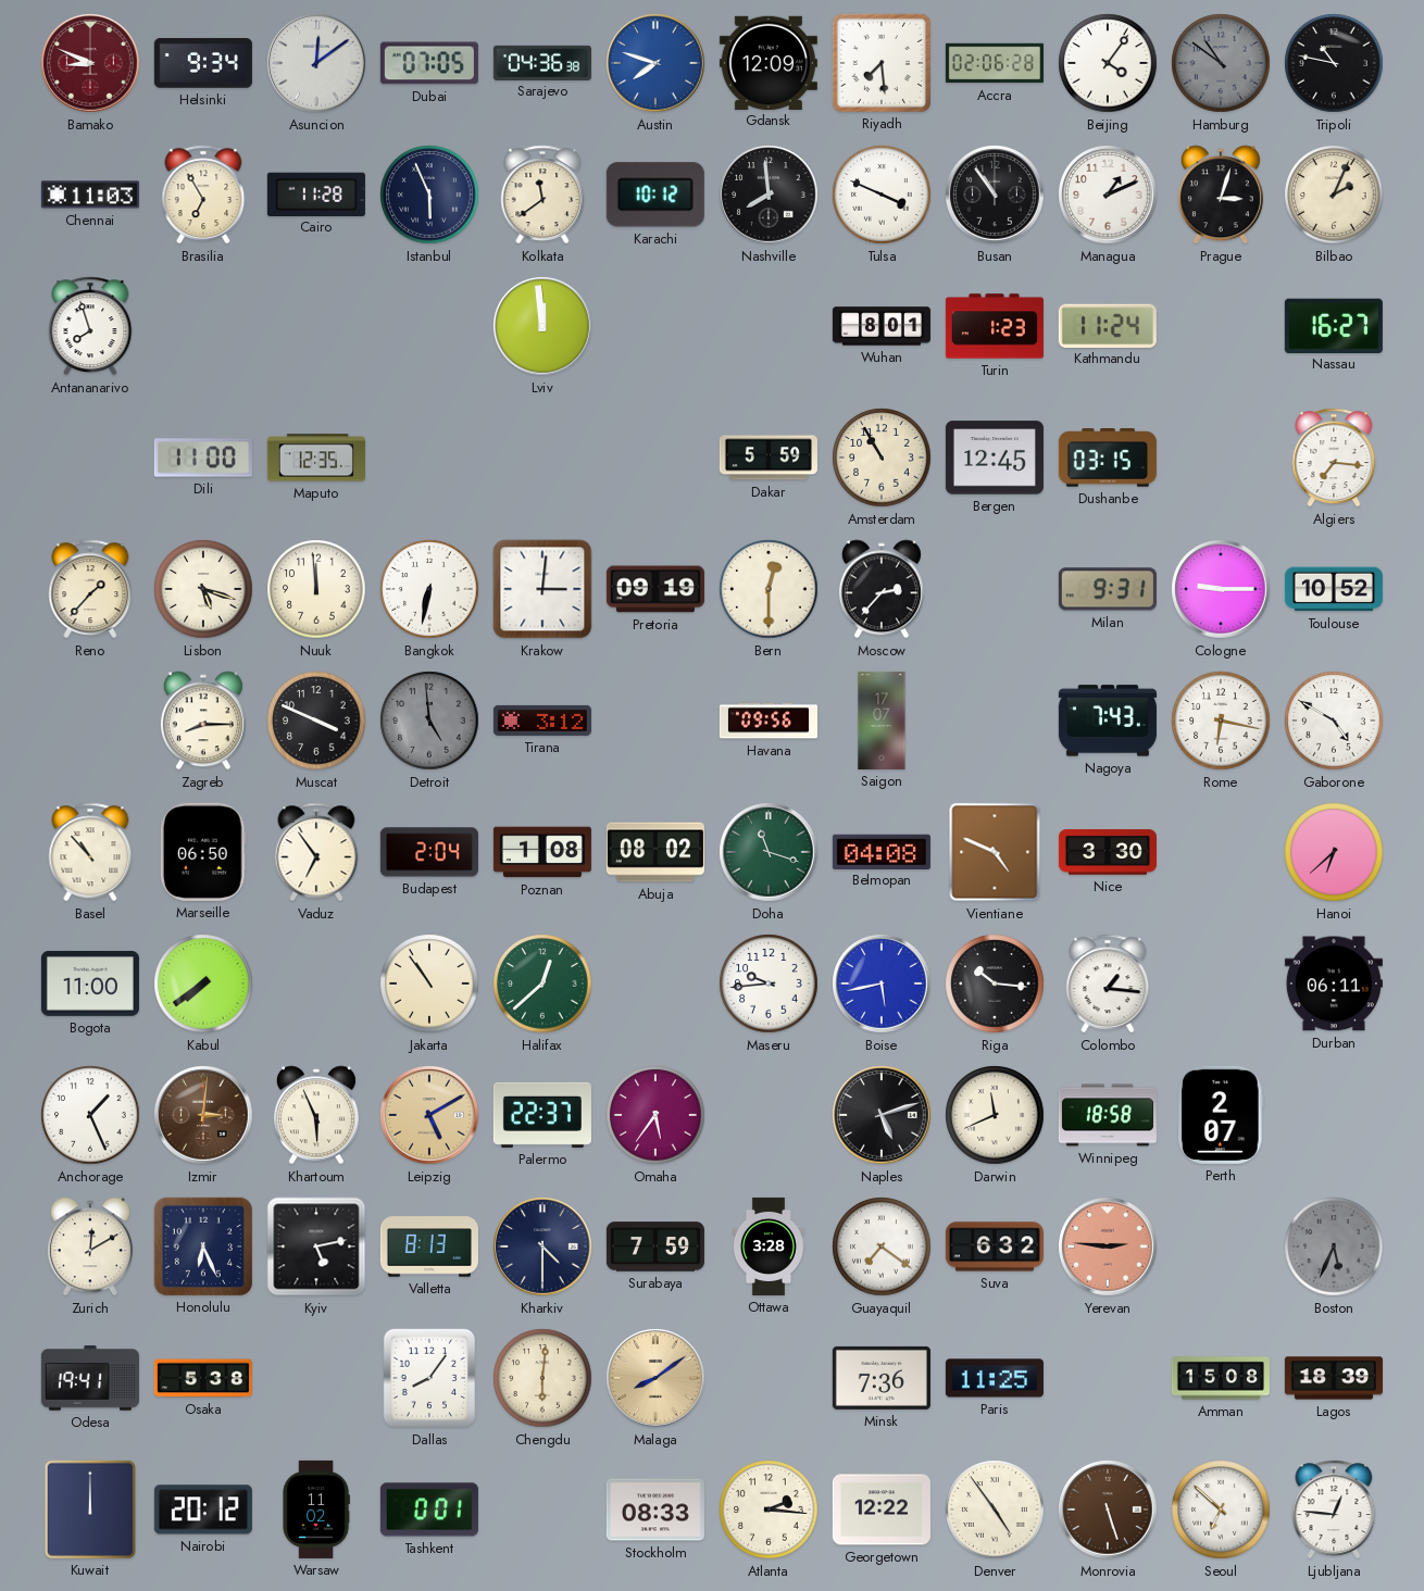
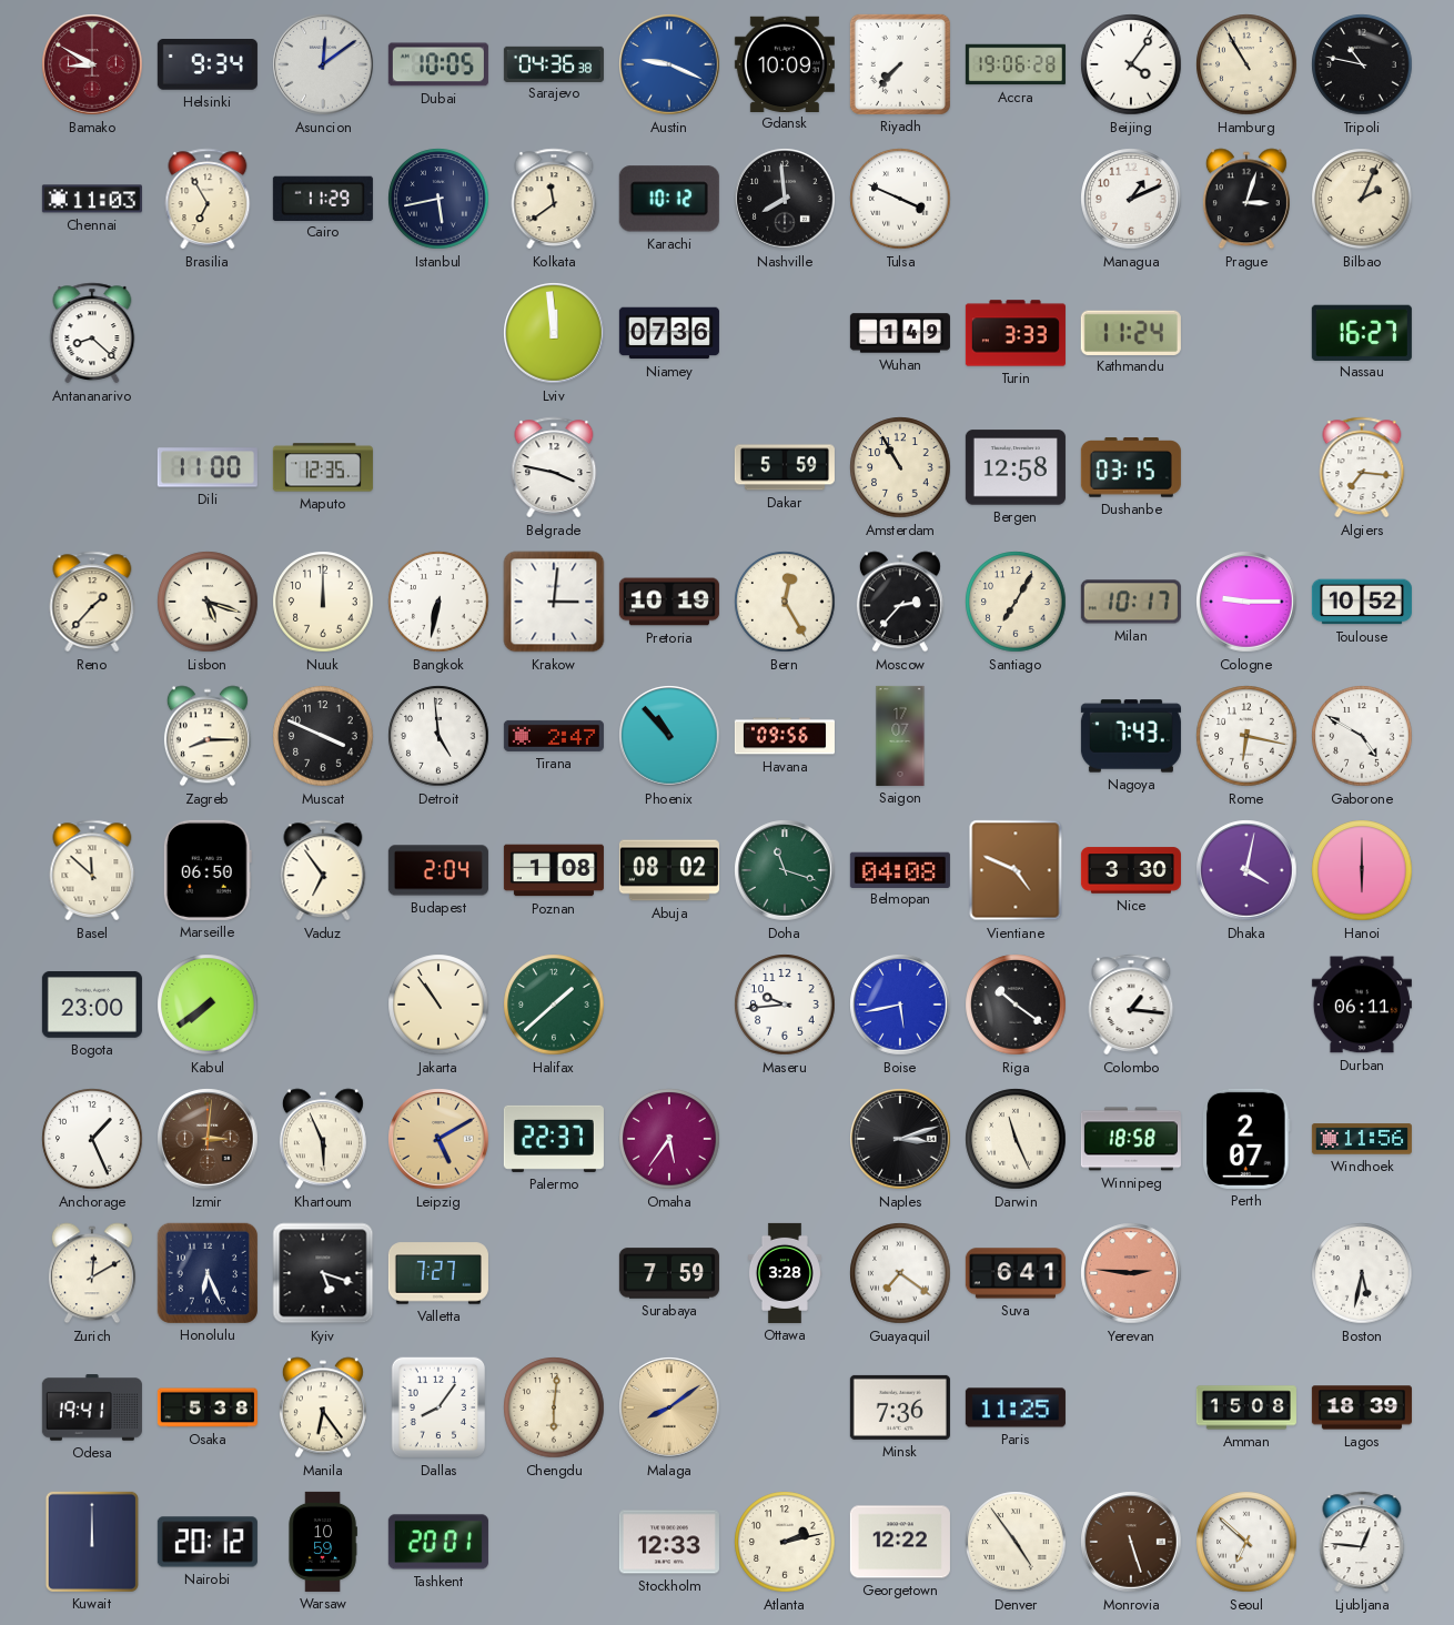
Bamako: 8:49 -> 8:50 (92, 64)
Dubai: 07:05 -> 10:05 (438, 64)
Austin: 7:48 -> 9:19 (669, 64)
Gdansk: 12:09 -> 10:09 (785, 63)
Riyadh: 7:29 -> 7:37 (900, 64)
Accra: 02:06 -> 19:06 (1016, 64)
Hamburg: 10:51 -> 10:55 (1246, 64)
Hamburg dial: grey -> cream (1246, 64)
Cairo: 11:28 -> 11:29 (323, 198)
Istanbul: 5:56 -> 5:43 (438, 199)
Busan: 10:54 -> none (995, 195)
Antananarivo: 7:57 -> 8:22 (92, 333)
Niamey: none -> 07:36 (669, 333)
Wuhan: 8:01 -> 1:49 (900, 333)
Turin: 1:23 -> 3:33 (1016, 333)
Belgrade: none -> 3:47 (554, 467)
Bergen: 12:45 -> 12:58 (1016, 467)
Nuuk: 11:59 -> 12:00 (323, 602)
Pretoria: 09:19 -> 10:19 (669, 602)
Bern: 12:30 -> 12:25 (785, 602)
Santiago: none -> 7:05 (1016, 602)
Milan: 9:31 -> 10:17 (1131, 602)
Detroit dial: grey -> white (438, 736)
Tirana: 3:12 -> 2:47 (554, 736)
Phoenix: none -> 10:53 (669, 736)
Basel: 10:53 -> 11:52 (92, 870)
Dhaka: none -> 4:02 (1246, 870)
Hanoi: 6:38 -> 6:00 (1362, 870)
Bogota: 11:00 -> 23:00 (92, 1005)
Halifax: 12:38 -> 1:38 (554, 1005)
Riga: 10:16 -> 10:21 (1016, 1005)
Naples: 5:12 -> 3:12 (900, 1139)
Darwin: 11:41 -> 11:26 (1016, 1139)
Windhoek: none -> 11:56 (1362, 1139)
Kyiv: 5:13 -> 5:18 (323, 1273)
Valletta: 8:13 -> 7:27 (438, 1273)
Kharkiv: 4:30 -> none (542, 1247)
Suva: 6:32 -> 6:41 (1016, 1273)
Boston: 5:34 -> 5:32 (1362, 1273)
Boston dial: grey -> white (1362, 1273)
Manila: none -> 6:24 (323, 1407)
Warsaw: 11:02 -> 10:59 (323, 1542)
Tashkent: 0:01 -> 20:01 (438, 1542)
Stockholm: 08:33 -> 12:33 (669, 1542)
Atlanta: 2:16 -> 2:13 (785, 1542)
